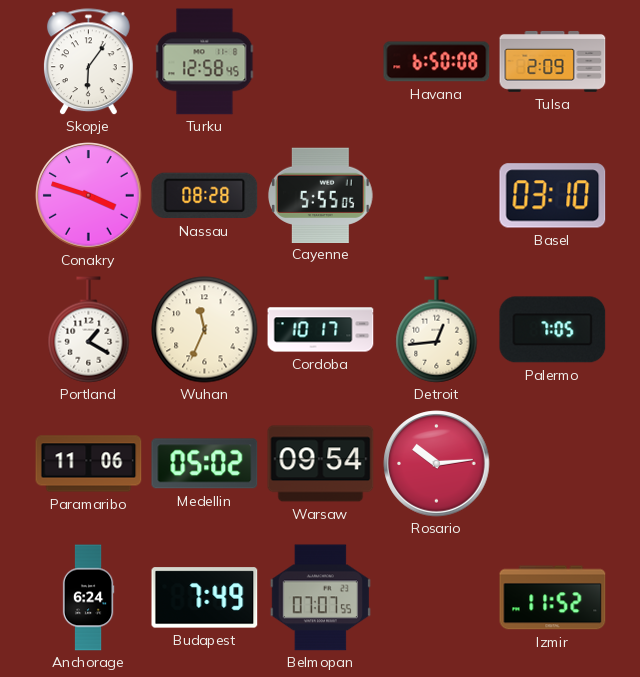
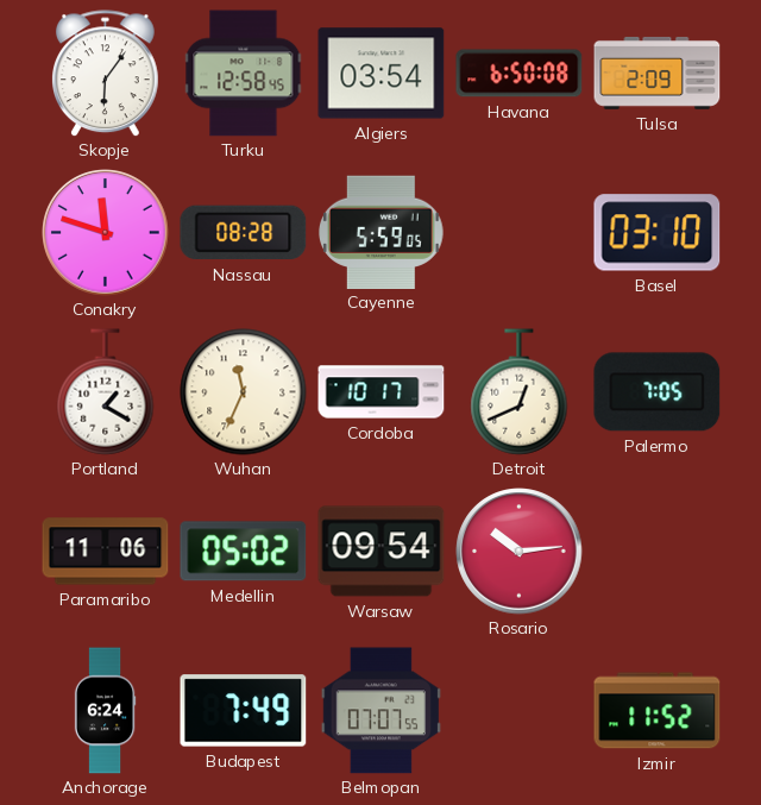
Algiers: none -> 03:54 (382, 74)
Conakry: 3:48 -> 11:48 (106, 233)
Cayenne: 5:55 -> 5:59 (382, 232)
Detroit: 12:44 -> 12:41 (520, 392)
